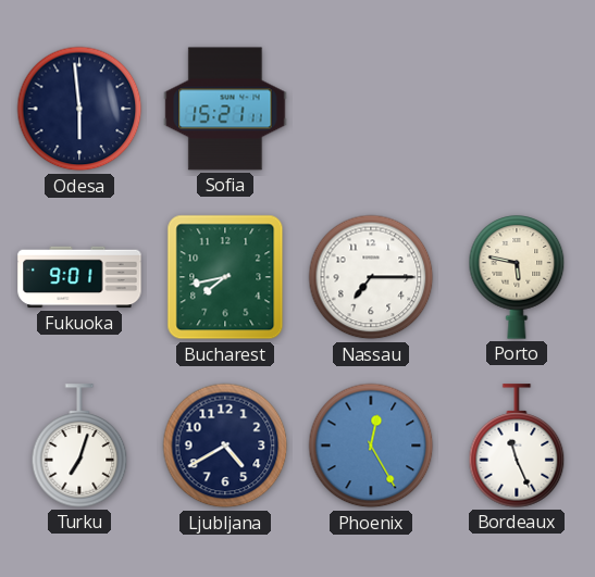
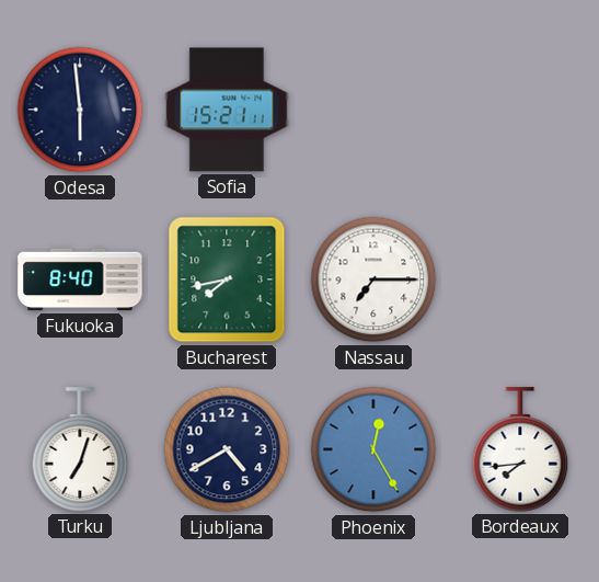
Fukuoka: 9:01 -> 8:40 (80, 279)
Porto: 5:47 -> none (517, 277)
Bordeaux: 11:26 -> 7:44 (520, 449)
